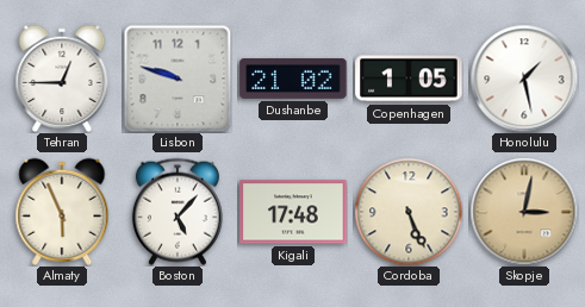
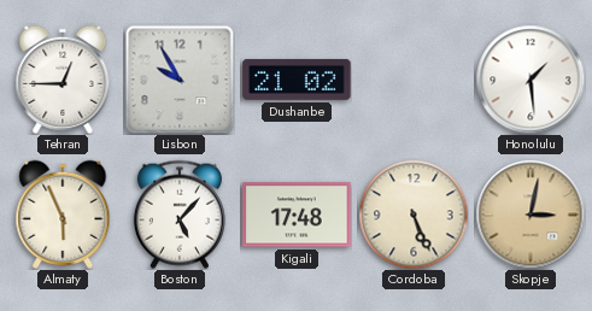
Lisbon: 9:48 -> 9:55 (180, 80)
Copenhagen: 1:05 -> none (409, 79)
Honolulu: 1:28 -> 1:29 (531, 80)
